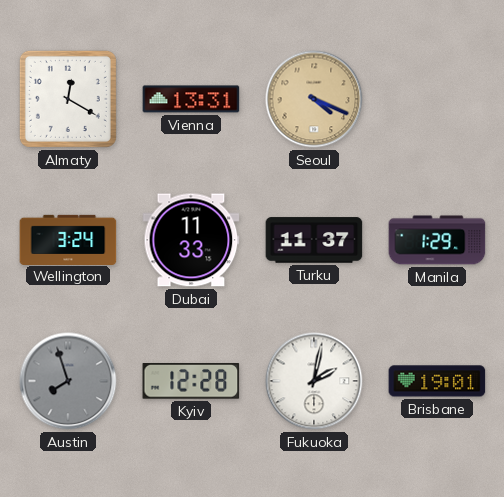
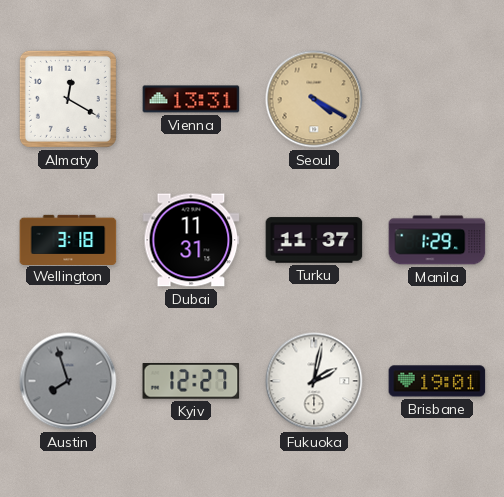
Seoul: 4:19 -> 4:20 (314, 99)
Wellington: 3:24 -> 3:18 (68, 239)
Dubai: 11:33 -> 11:31 (191, 240)
Kyiv: 12:28 -> 12:27 (191, 382)
